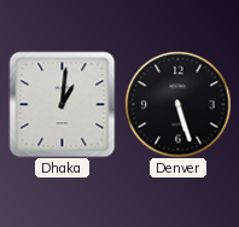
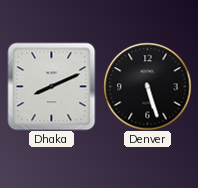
Dhaka: 1:01 -> 8:11 (51, 86)
